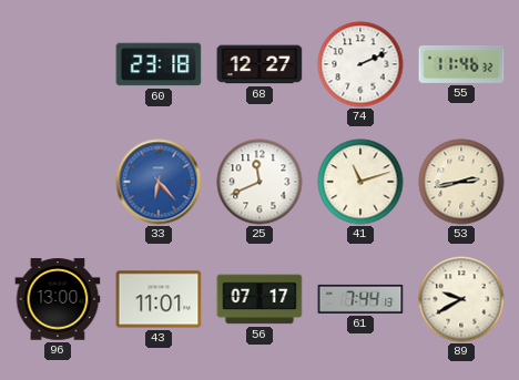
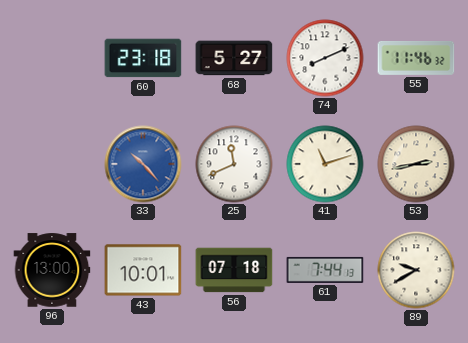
68: 12:27 -> 5:27 (234, 58)
74: 2:11 -> 8:11 (325, 58)
33: 6:23 -> 10:23 (143, 164)
43: 11:01 -> 10:01 (143, 270)
56: 07:17 -> 07:18 (234, 270)
